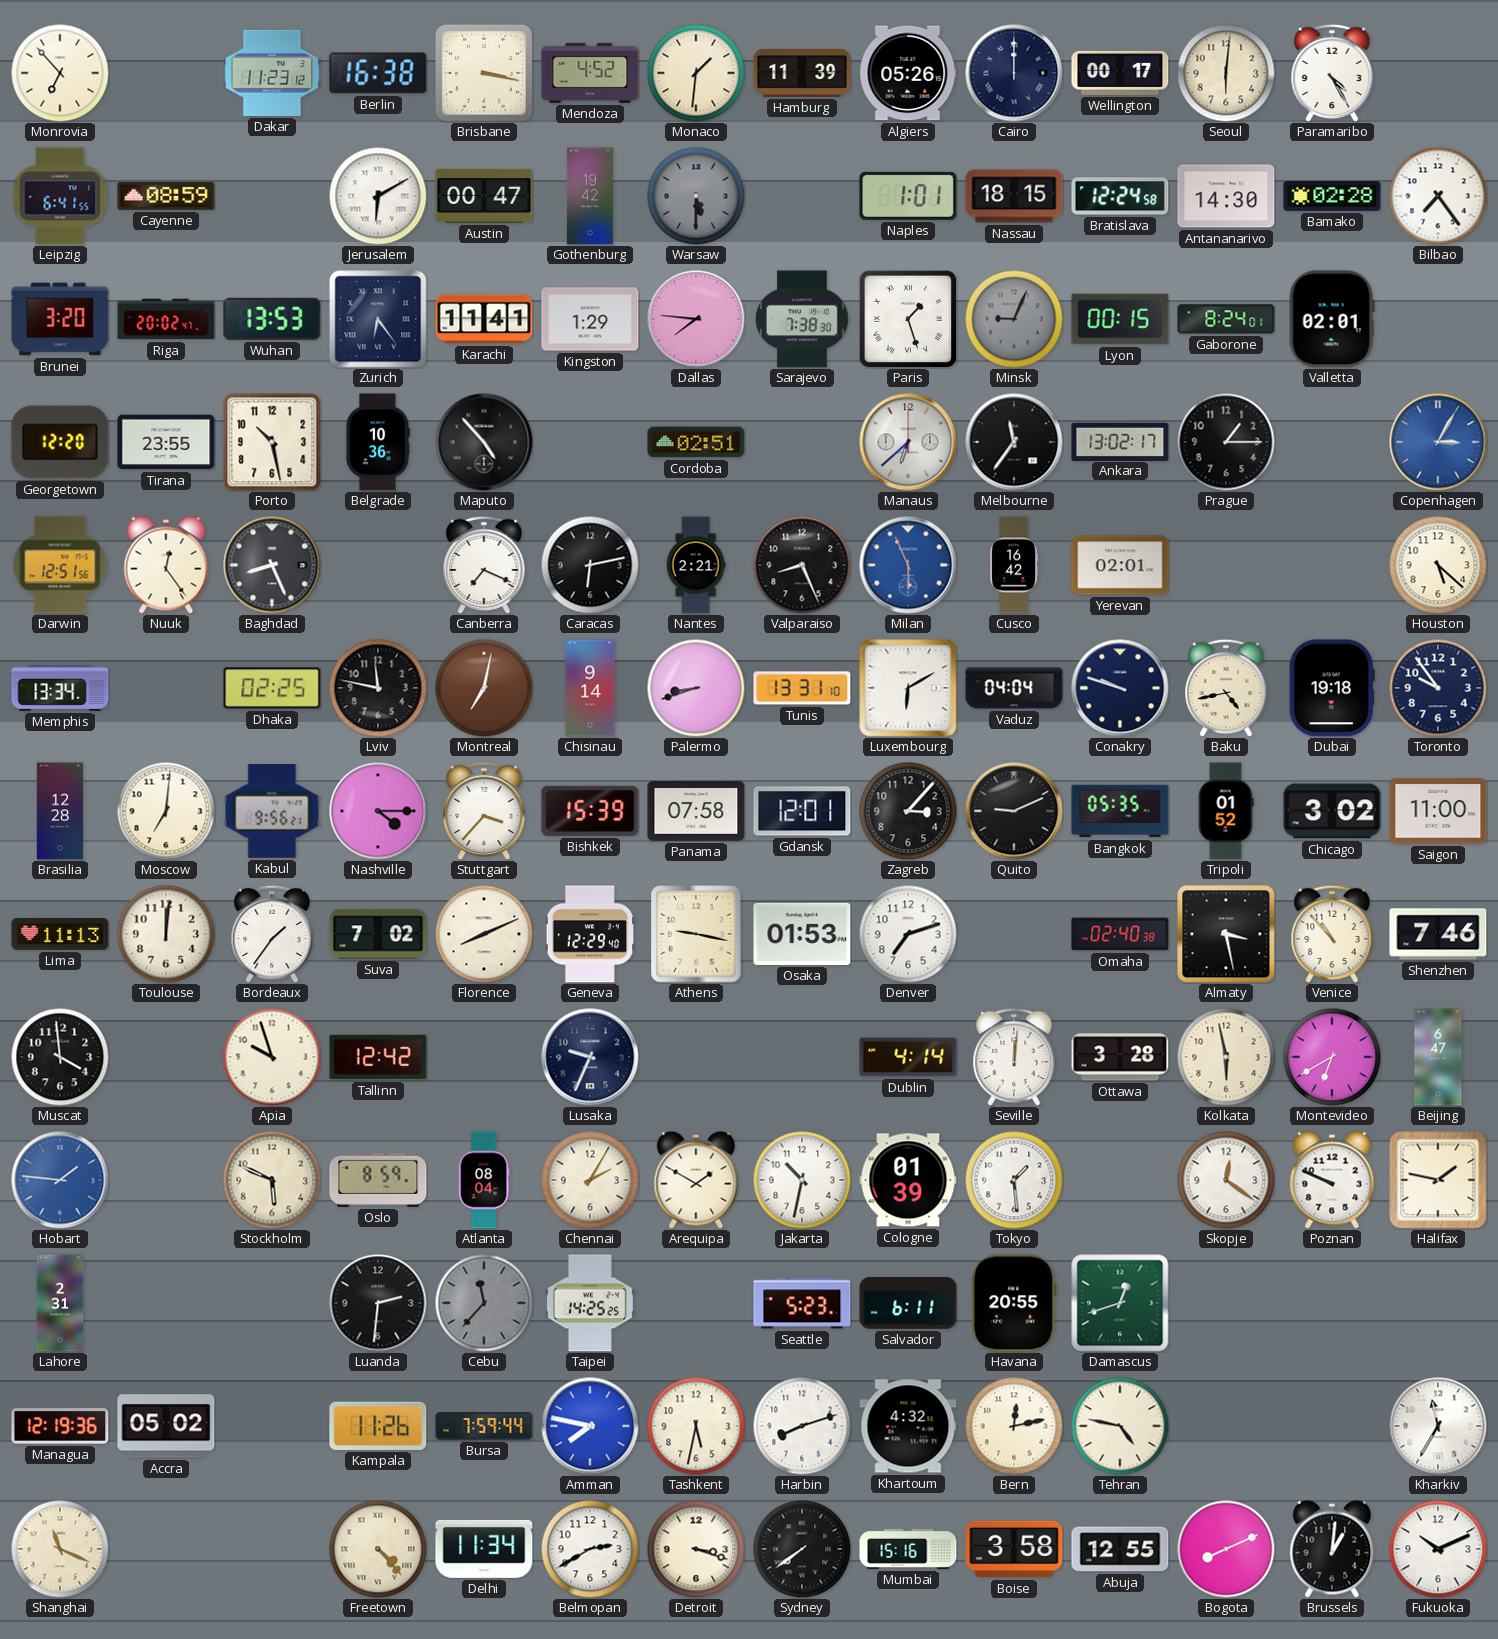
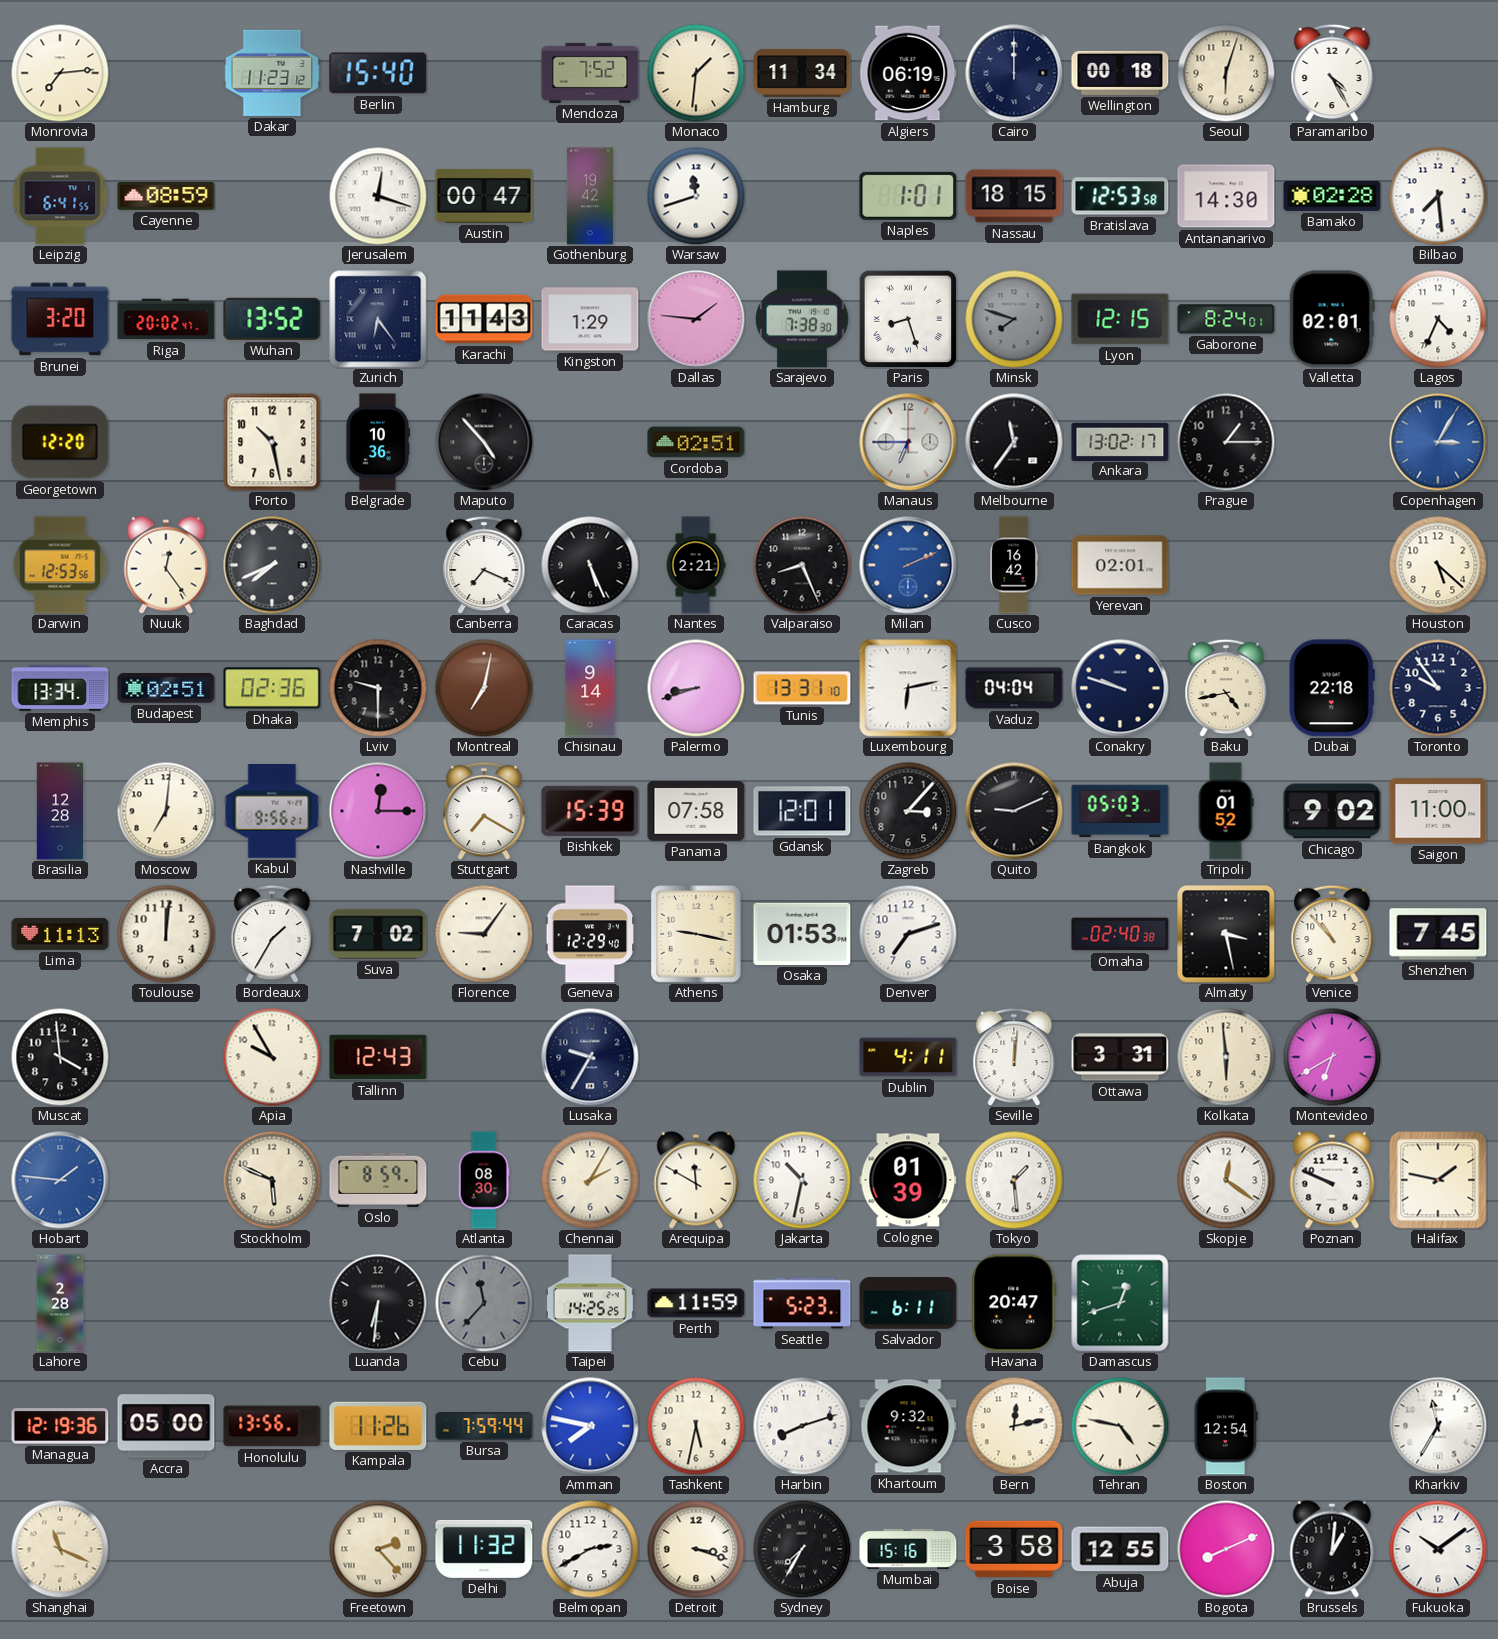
Monrovia: 6:53 -> 7:14 (60, 73)
Berlin: 16:38 -> 15:40 (378, 73)
Brisbane: 3:17 -> none (484, 73)
Mendoza: 4:52 -> 7:52 (590, 73)
Hamburg: 11:39 -> 11:34 (802, 73)
Algiers: 05:26 -> 06:19 (908, 73)
Wellington: 00:17 -> 00:18 (1120, 73)
Seoul: 6:01 -> 6:03 (1226, 73)
Jerusalem: 6:10 -> 12:18 (378, 196)
Warsaw: 5:30 -> 11:42 (696, 196)
Warsaw dial: grey -> white (696, 196)
Bratislava: 12:24 -> 12:53 (1120, 196)
Bilbao: 7:24 -> 7:29 (1438, 196)
Wuhan: 13:53 -> 13:52 (272, 319)
Karachi: 11:41 -> 11:43 (484, 319)
Dallas: 7:46 -> 1:46 (696, 319)
Paris: 1:27 -> 8:27 (908, 319)
Minsk: 9:04 -> 7:48 (1014, 319)
Lyon: 00:15 -> 12:15 (1120, 319)
Lagos: none -> 4:34 (1438, 319)
Tirana: 23:55 -> none (166, 442)
Manaus: 6:38 -> 6:45 (908, 442)
Darwin: 12:51 -> 12:53 (60, 565)
Baghdad: 8:26 -> 7:41 (272, 565)
Caracas: 6:13 -> 5:26 (590, 565)
Milan: 5:56 -> 2:11 (908, 565)
Budapest: none -> 02:51 (166, 688)
Dhaka: 02:25 -> 02:36 (272, 688)
Lviv: 11:47 -> 9:30 (378, 688)
Luxembourg: 6:10 -> 6:13 (908, 688)
Dubai: 19:18 -> 22:18 (1332, 688)
Nashville: 4:15 -> 12:15 (378, 811)
Stuttgart: 3:37 -> 7:20 (484, 811)
Bangkok: 05:35 -> 05:03 (1120, 811)
Chicago: 3:02 -> 9:02 (1332, 811)
Bordeaux: 1:36 -> 1:35 (272, 934)
Florence: 8:11 -> 9:06 (484, 934)
Shenzhen: 7:46 -> 7:45 (1438, 934)
Apia: 9:57 -> 9:55 (272, 1057)
Tallinn: 12:42 -> 12:43 (378, 1057)
Lusaka: 9:34 -> 9:35 (590, 1057)
Dublin: 4:14 -> 4:11 (908, 1057)
Ottawa: 3:28 -> 3:31 (1120, 1057)
Kolkata: 5:58 -> 5:59 (1226, 1057)
Beijing: 6:47 -> none (1438, 1057)
Atlanta: 08:04 -> 08:30 (484, 1180)
Arequipa: 1:50 -> 11:50 (696, 1180)
Lahore: 2:31 -> 2:28 (60, 1303)
Luanda: 2:31 -> 6:31 (378, 1303)
Perth: none -> 11:59 (696, 1303)
Havana: 20:55 -> 20:47 (1014, 1303)
Accra: 05:02 -> 05:00 (166, 1426)
Honolulu: none -> 13:56 (272, 1426)
Khartoum: 4:32 -> 9:32 (908, 1426)
Boston: none -> 12:54 (1226, 1426)
Freetown: 4:23 -> 2:23 (378, 1549)
Delhi: 11:34 -> 11:32 (484, 1549)
Sydney: 7:39 -> 7:35 (802, 1549)
Fukuoka: 10:11 -> 10:09 (1438, 1549)
